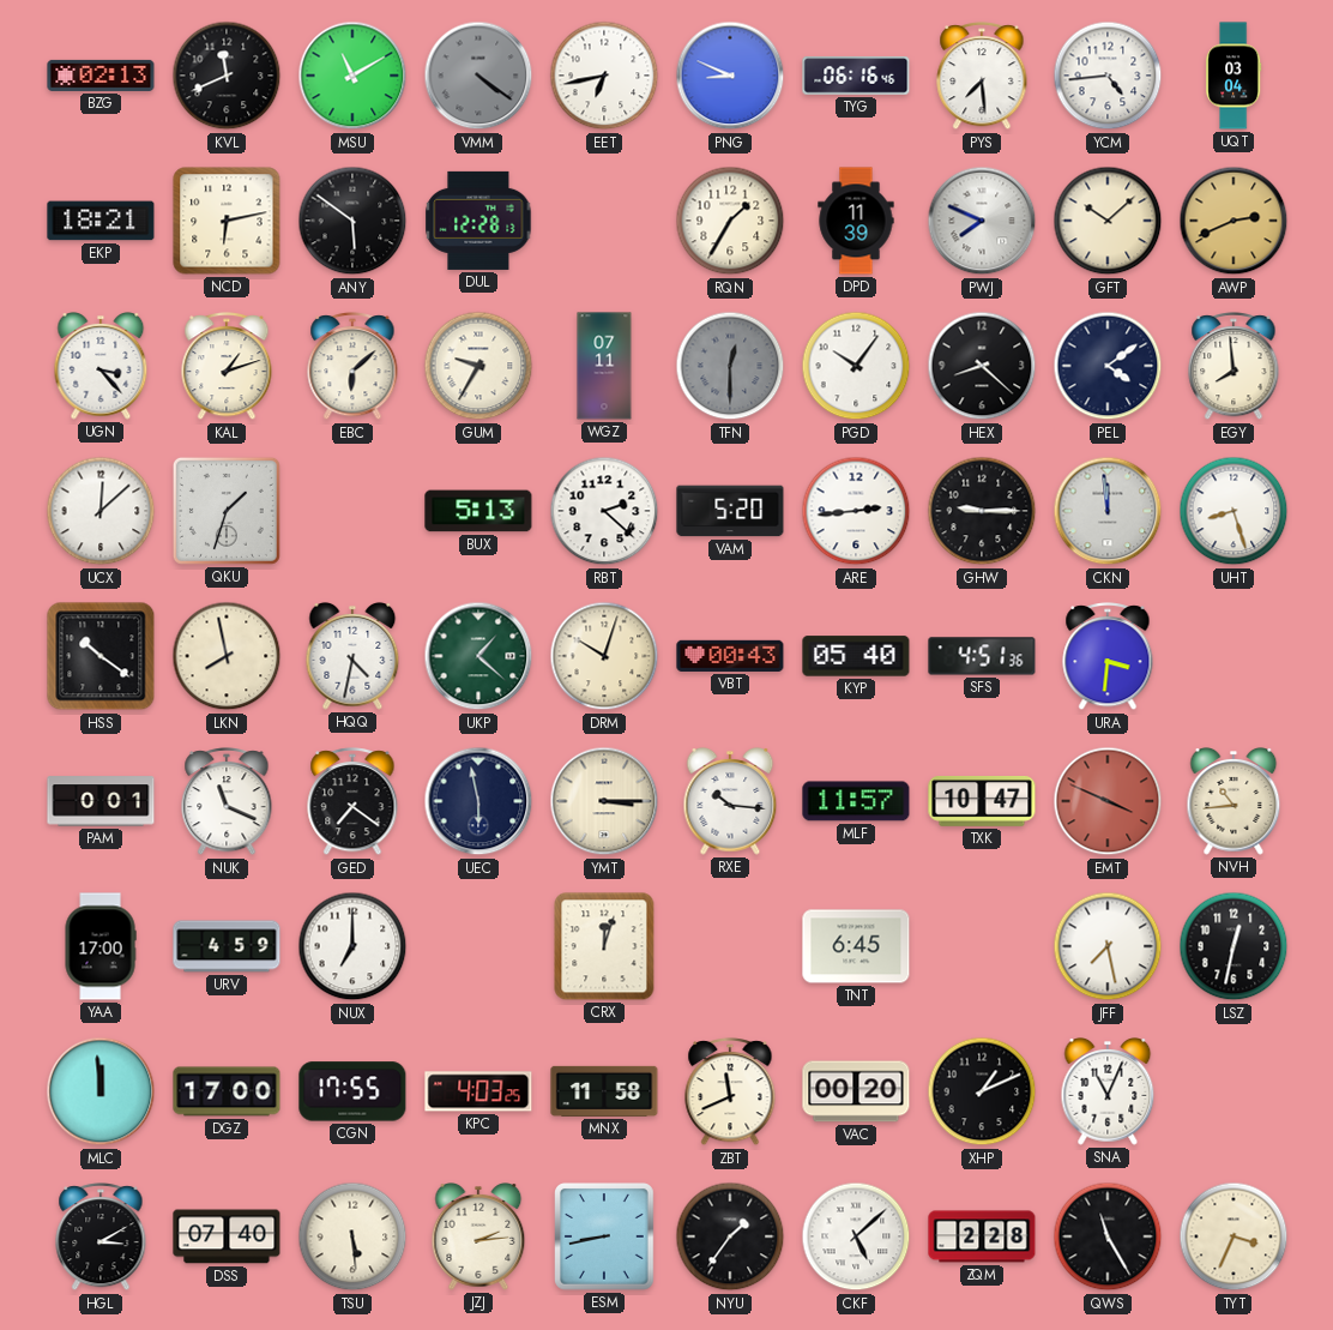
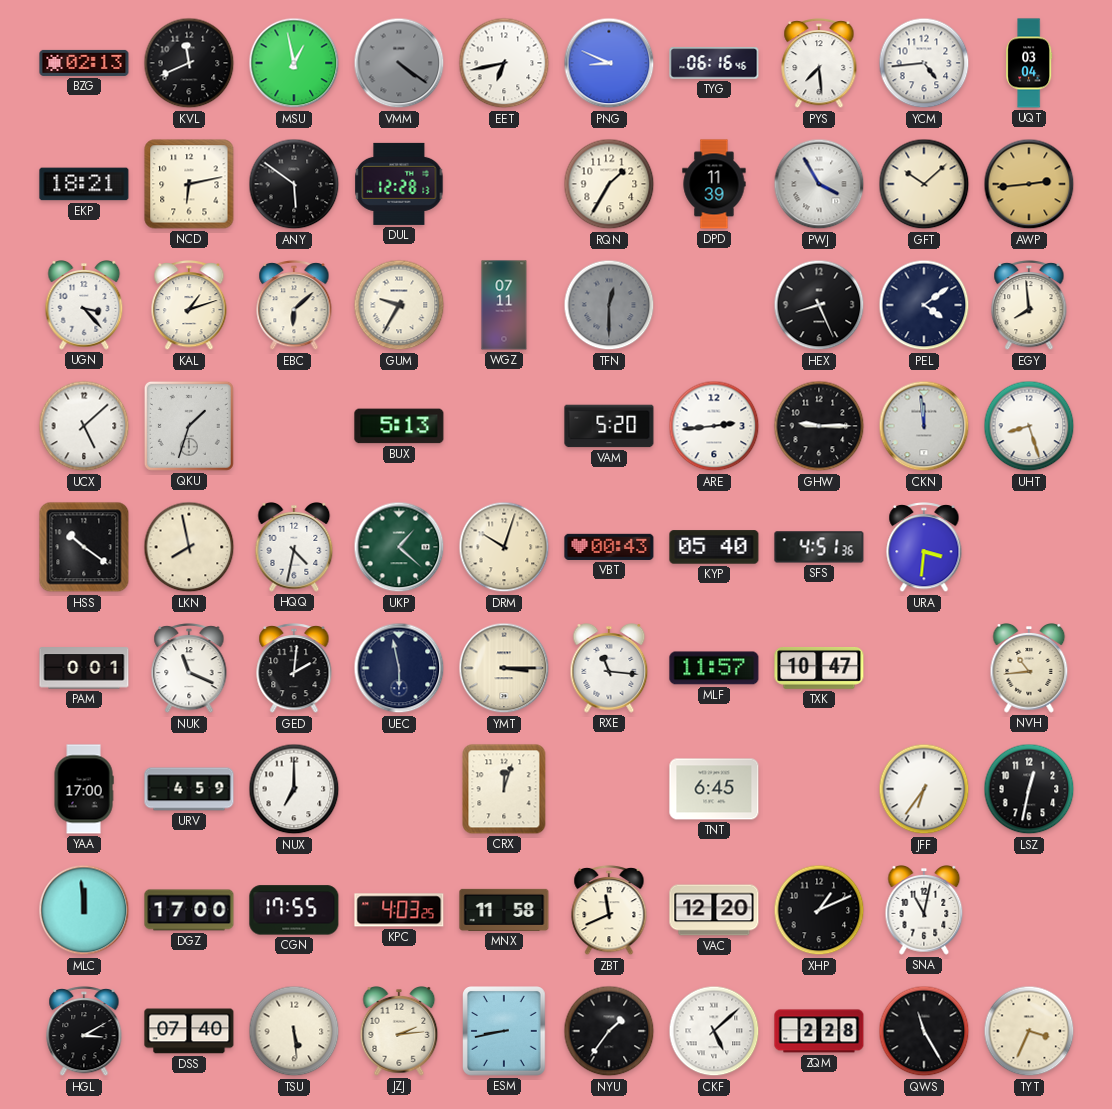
MSU: 11:10 -> 12:58 (294, 63)
PWJ: 7:49 -> 3:55 (819, 184)
AWP: 2:41 -> 2:44 (1029, 184)
PGD: 10:06 -> none (856, 366)
HEX: 8:22 -> 8:26 (819, 305)
UCX: 12:08 -> 5:08 (84, 426)
RBT: 2:22 -> none (604, 511)
GED: 7:21 -> 2:01 (294, 669)
RXE: 10:16 -> 11:16 (609, 669)
EMT: 3:49 -> none (1108, 801)
JFF: 7:28 -> 6:36 (924, 789)
VAC: 00:20 -> 12:20 (714, 910)
SNA: 11:04 -> 11:02 (924, 911)
